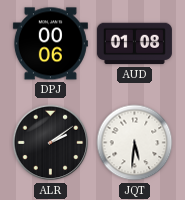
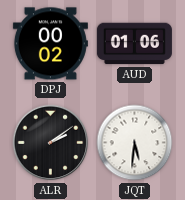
DPJ: 00:06 -> 00:02 (50, 44)
AUD: 01:08 -> 01:06 (134, 44)
